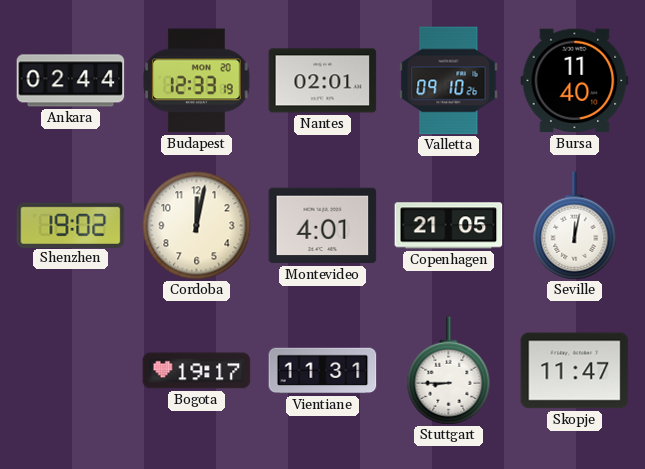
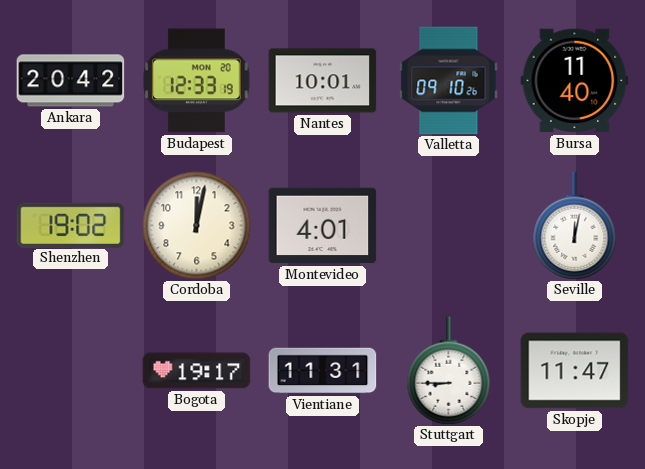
Ankara: 02:44 -> 20:42 (71, 81)
Nantes: 02:01 -> 10:01 (323, 81)
Copenhagen: 21:05 -> none (449, 226)
